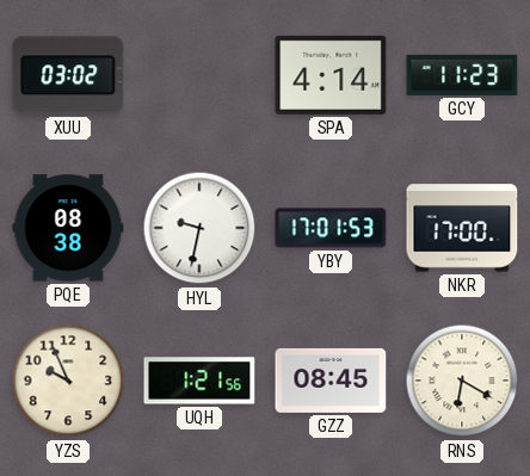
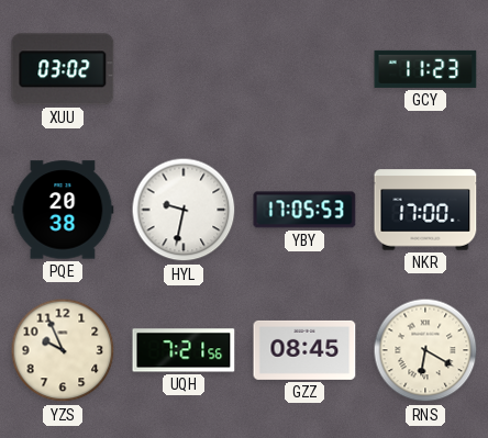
SPA: 4:14 -> none (331, 75)
PQE: 08:38 -> 20:38 (63, 210)
YBY: 17:01 -> 17:05 (304, 210)
UQH: 1:21 -> 7:21 (184, 350)
